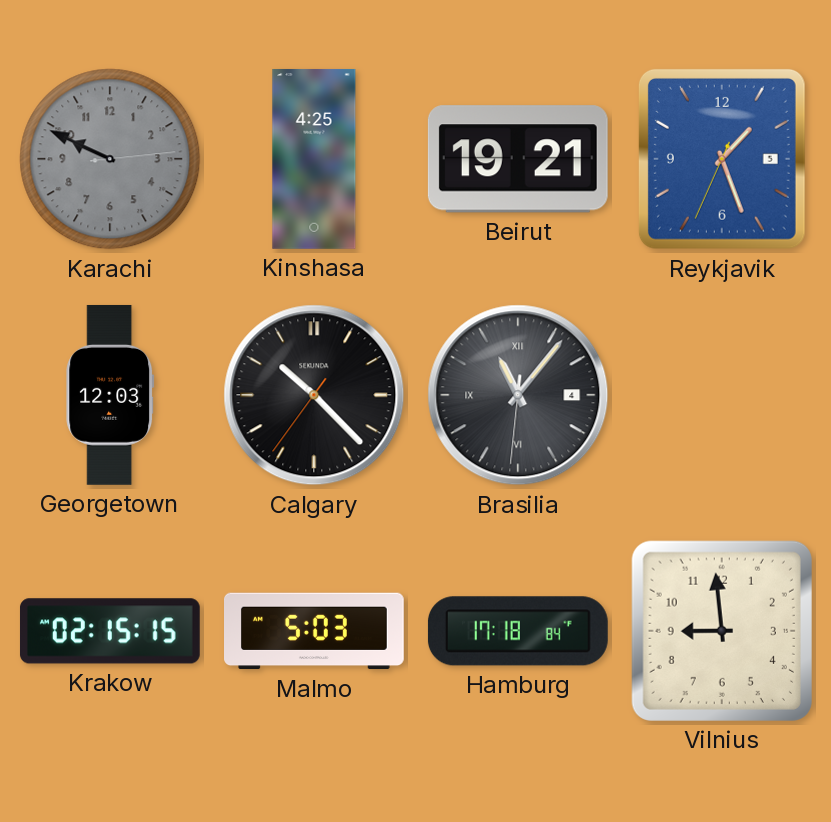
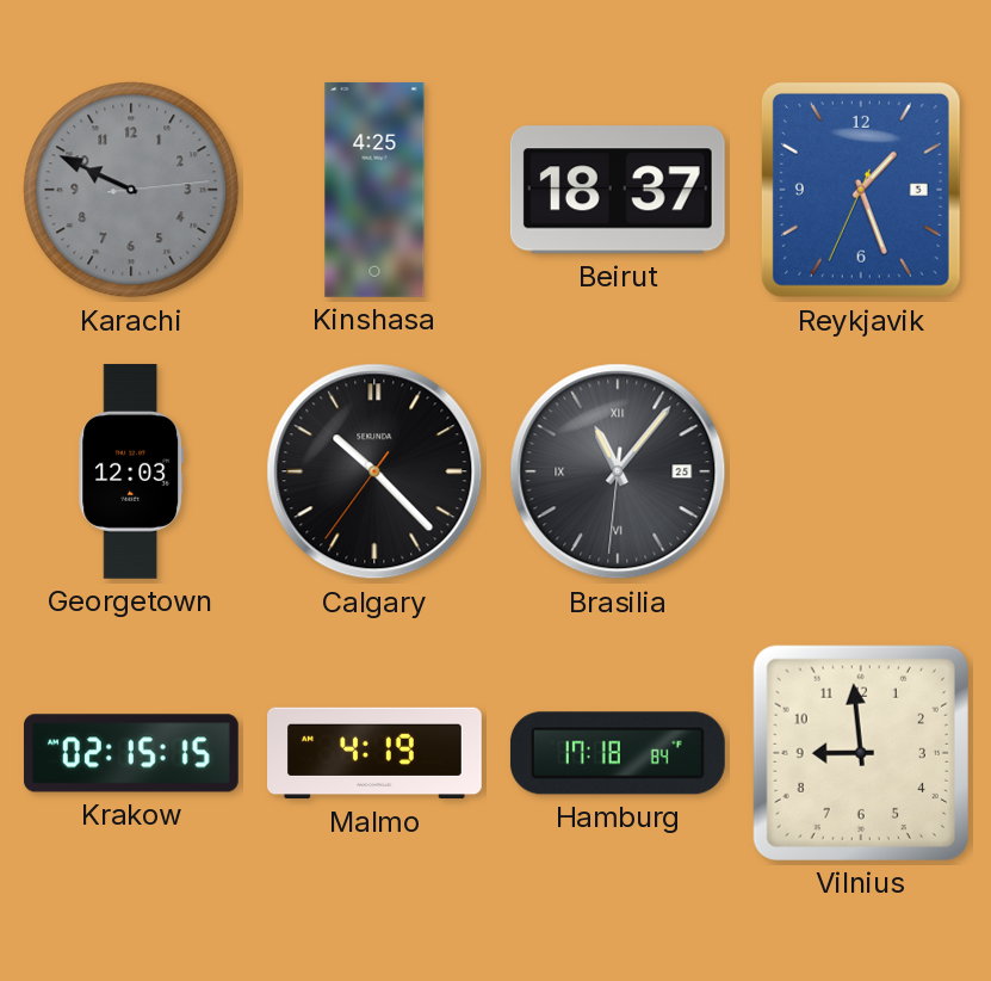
Beirut: 19:21 -> 18:37 (618, 190)
Brasilia date: 4 -> 25 (618, 471)
Malmo: 5:03 -> 4:19 (376, 753)
